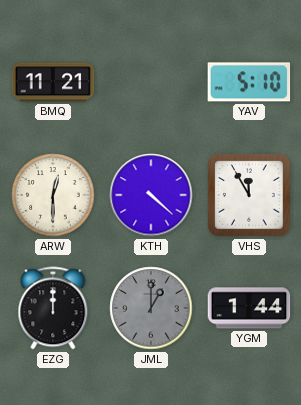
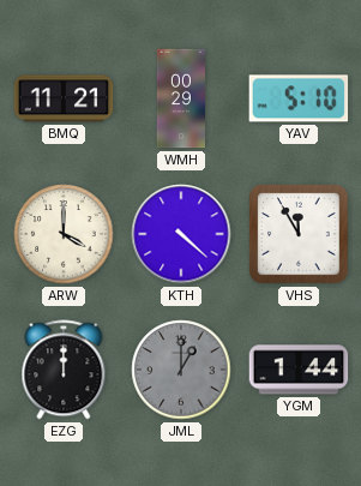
WMH: none -> 00:29 (180, 98)
ARW: 12:30 -> 4:00 (64, 234)
